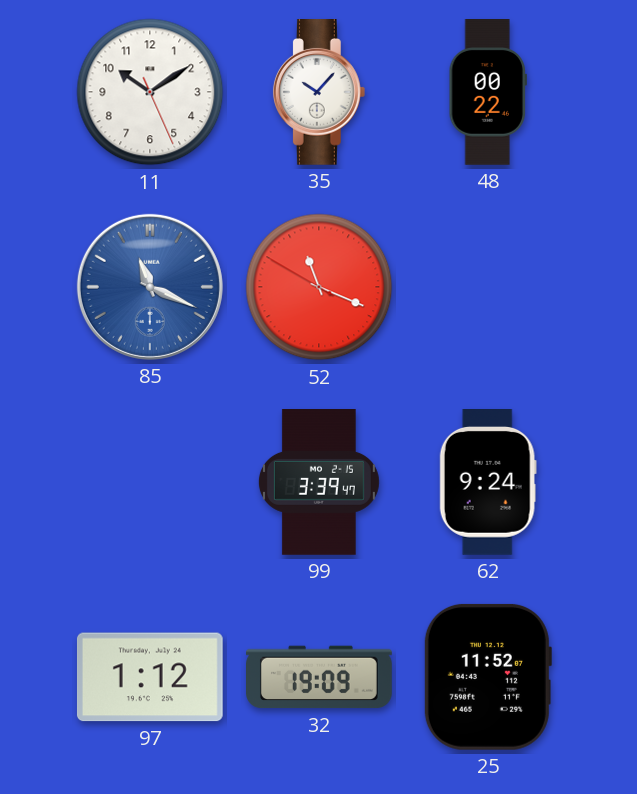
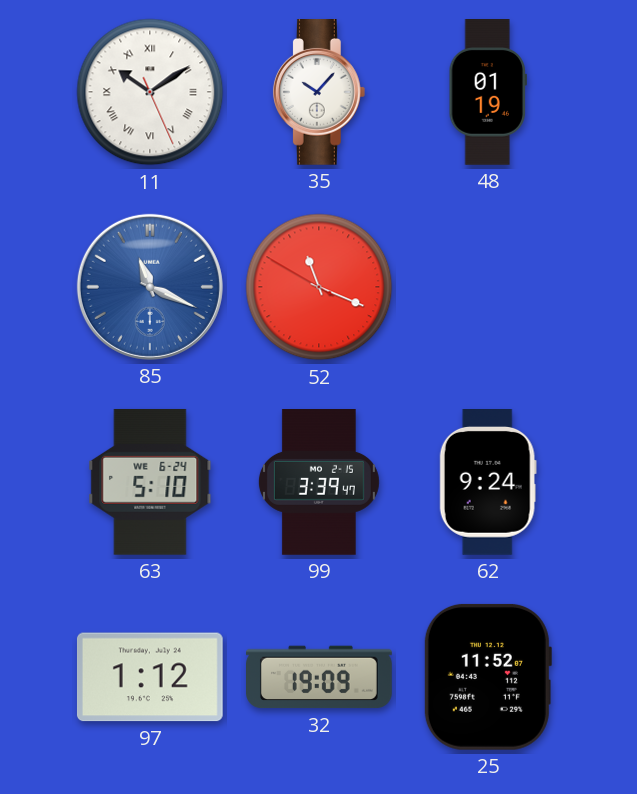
11 numerals: Arabic -> Roman (150, 92)
48: 00:22 -> 01:19 (488, 93)
63: none -> 5:10 (150, 482)
